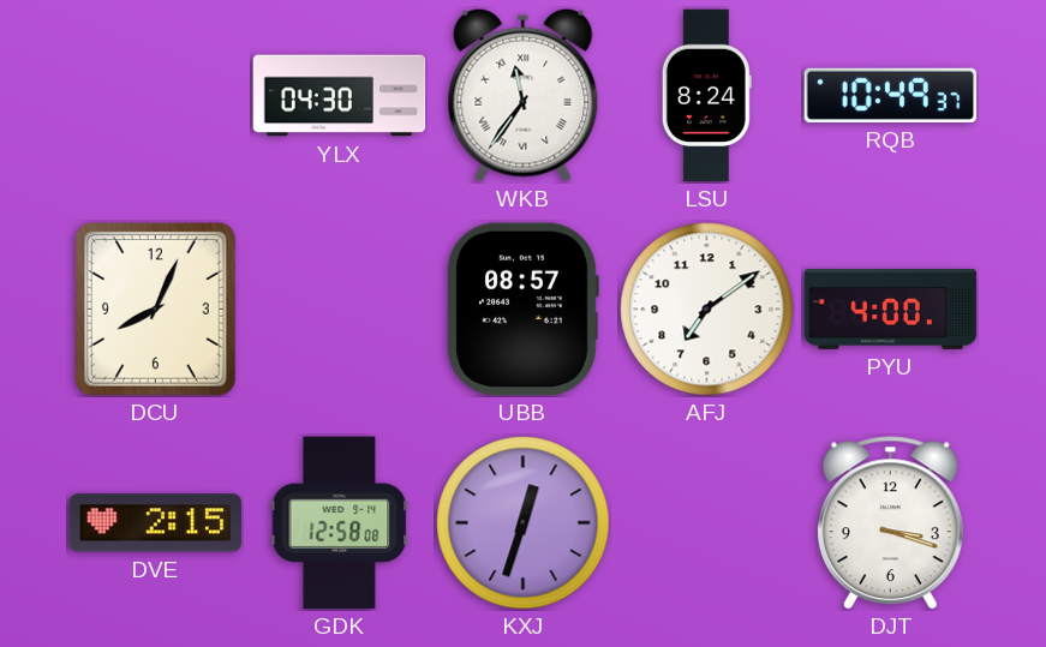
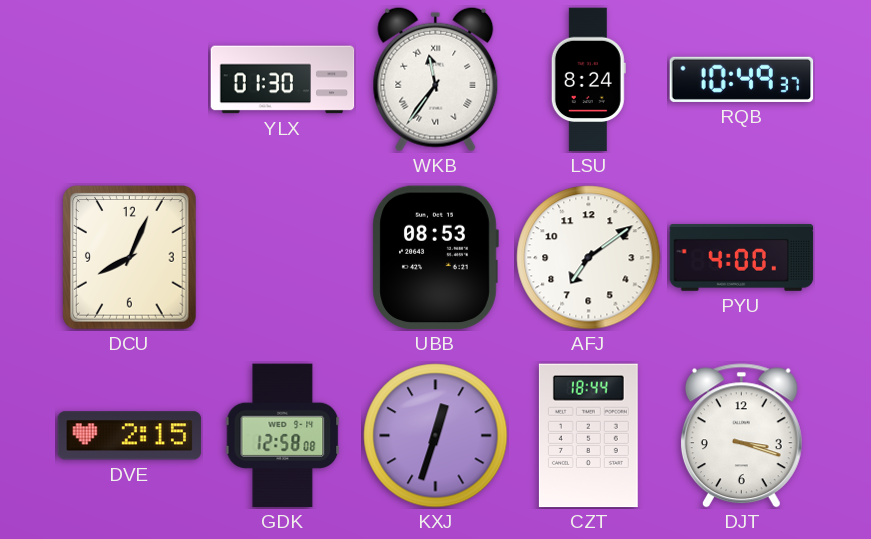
YLX: 04:30 -> 01:30 (283, 80)
UBB: 08:57 -> 08:53 (435, 258)
CZT: none -> 18:44 (588, 436)
